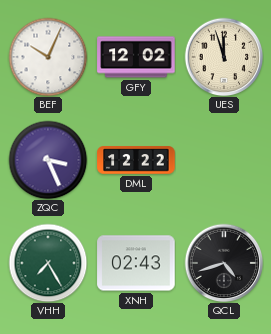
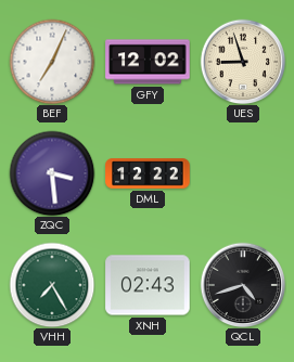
BEF: 10:04 -> 7:04 (52, 62)
UES: 11:57 -> 8:57 (243, 62)
ZQC: 3:26 -> 3:29 (52, 173)
